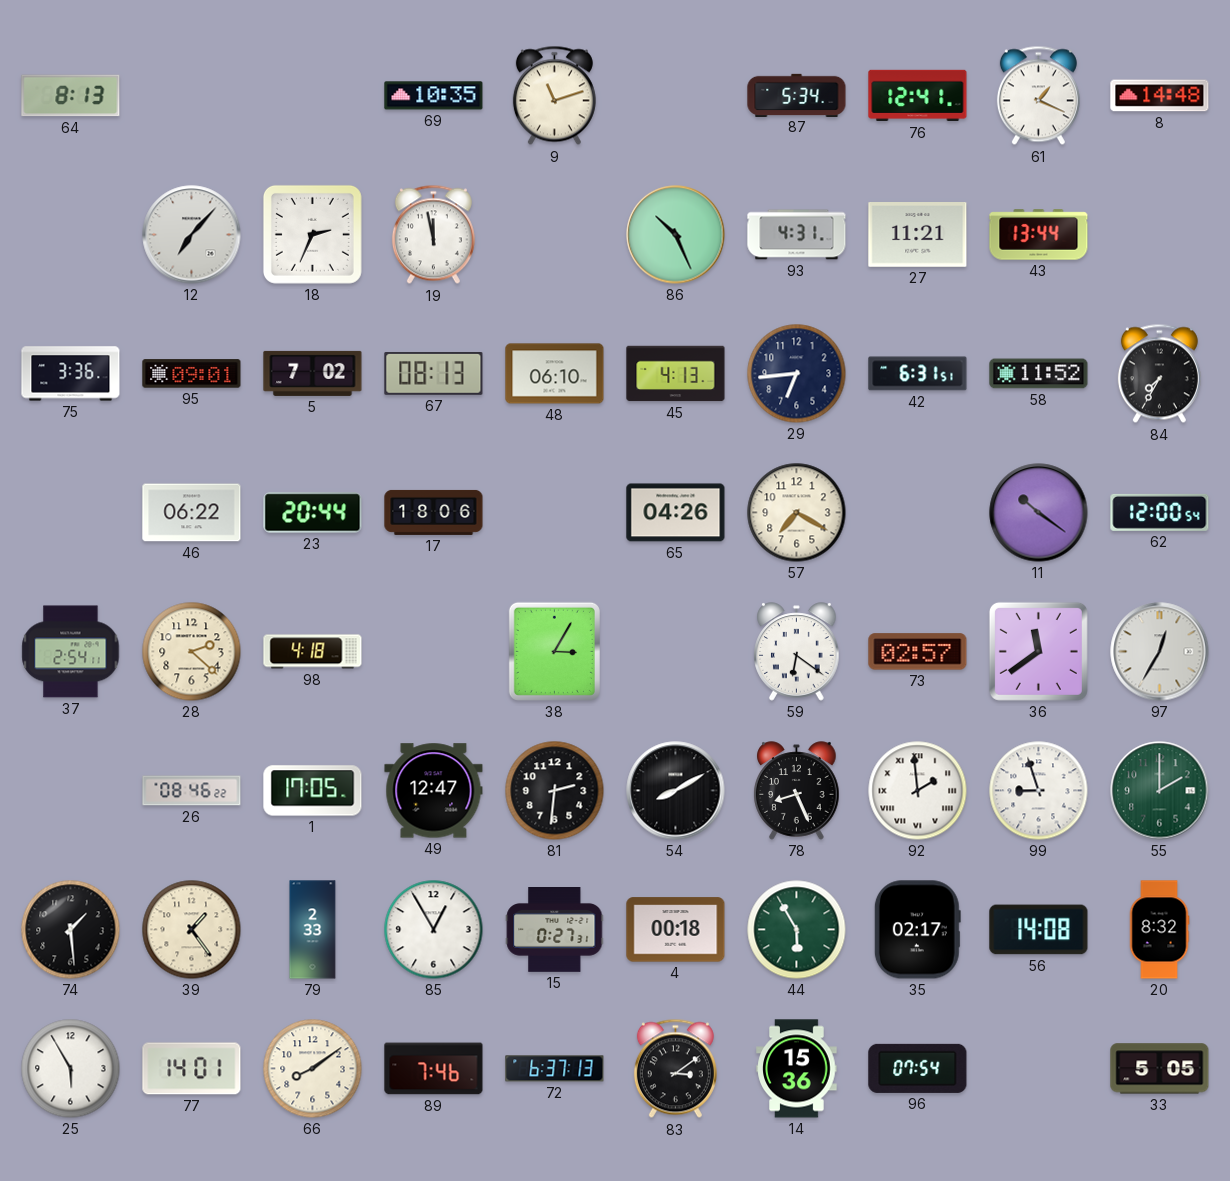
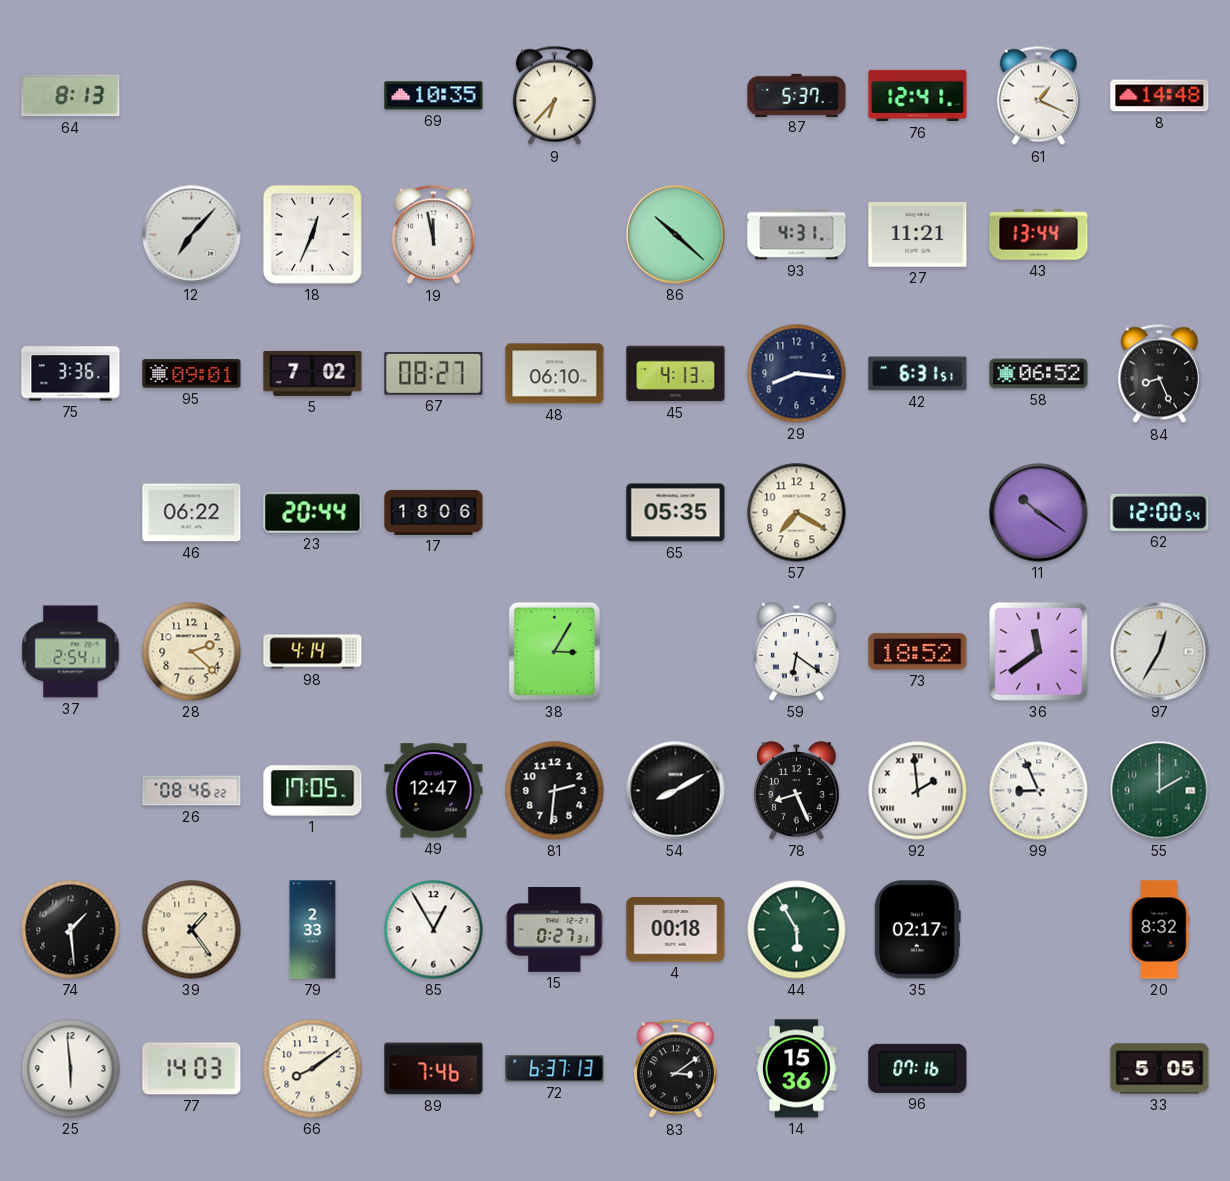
9: 11:12 -> 6:37 (554, 96)
87: 5:34 -> 5:37 (797, 95)
18: 2:34 -> 12:34 (312, 234)
86: 10:26 -> 10:22 (676, 235)
67: 08:13 -> 08:27 (434, 374)
29: 6:44 -> 8:16 (797, 374)
58: 11:52 -> 06:52 (1039, 374)
84: 7:35 -> 8:26 (1159, 374)
65: 04:26 -> 05:35 (676, 513)
98: 4:18 -> 4:14 (313, 652)
73: 02:57 -> 18:52 (918, 652)
99: 8:57 -> 8:56 (1039, 791)
56: 14:08 -> none (1039, 930)
25: 5:55 -> 5:59 (71, 1069)
77: 14:01 -> 14:03 (192, 1069)
96: 07:54 -> 07:16 (918, 1068)
